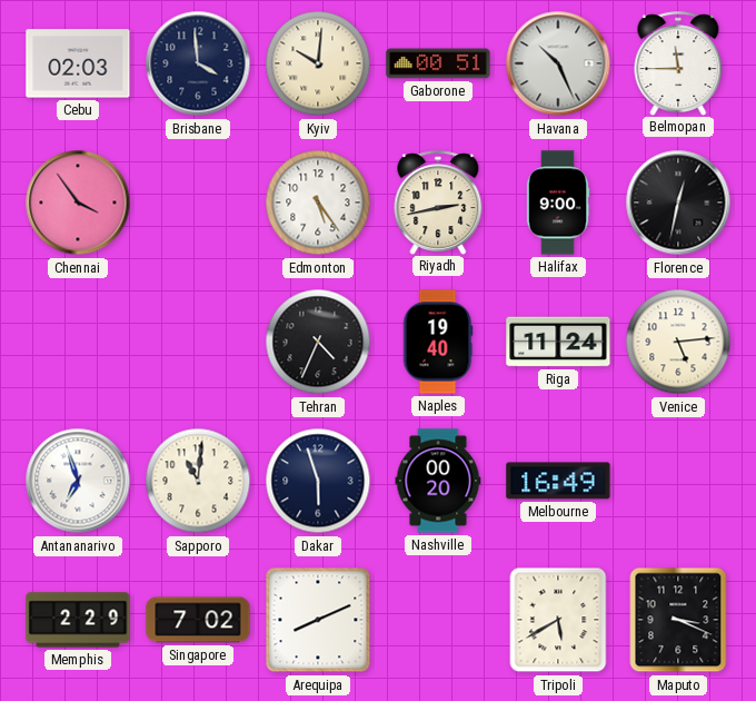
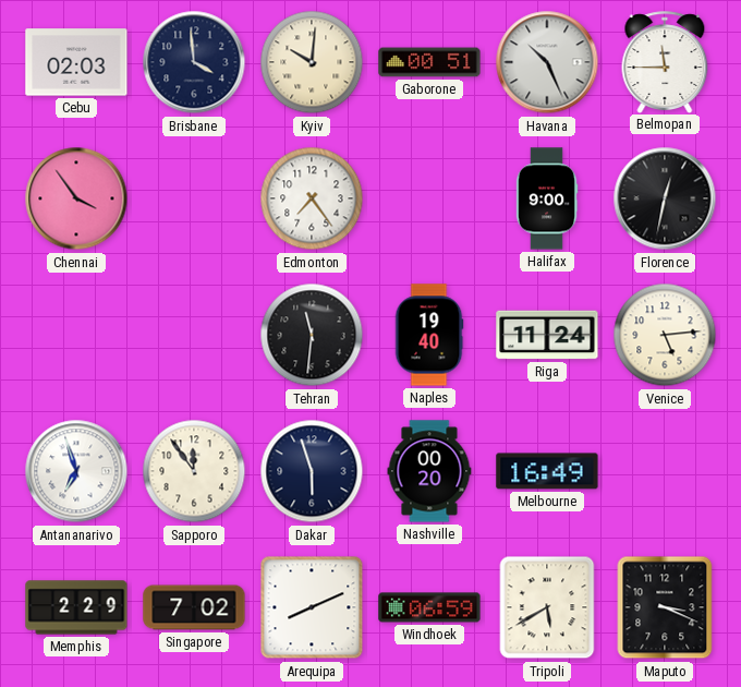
Edmonton: 5:24 -> 7:24 (312, 198)
Riyadh: 2:43 -> none (438, 203)
Tehran: 4:34 -> 11:31 (312, 335)
Sapporo: 11:01 -> 11:54 (194, 471)
Windhoek: none -> 06:59 (429, 607)
